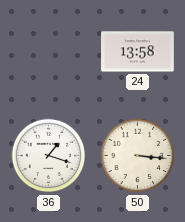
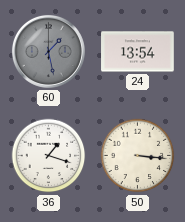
60: none -> 1:28 (48, 51)
24: 13:58 -> 13:54 (138, 52)
